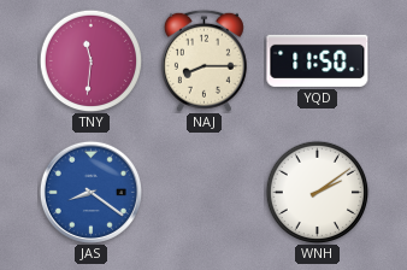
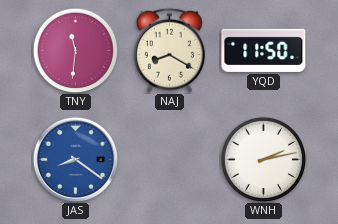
NAJ: 8:15 -> 8:20 (169, 50)
WNH: 2:09 -> 2:13 (263, 159)
